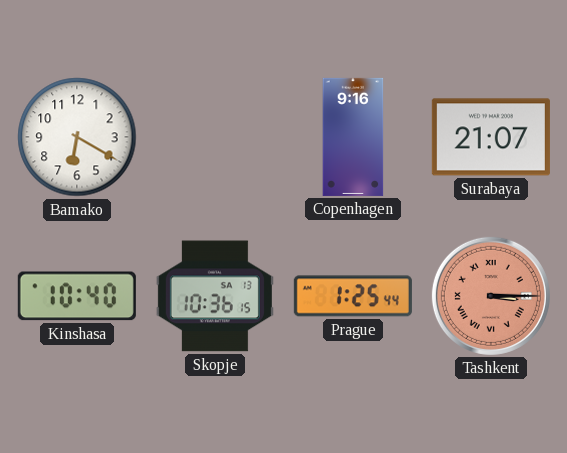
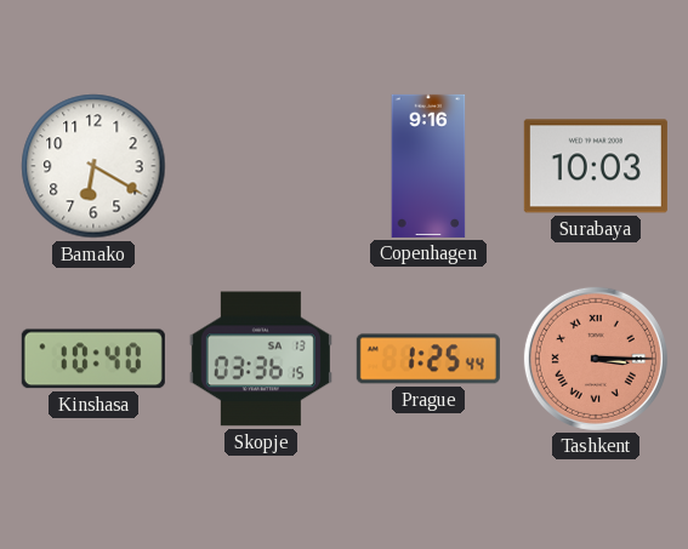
Surabaya: 21:07 -> 10:03 (596, 166)
Skopje: 10:36 -> 03:36 (261, 359)
